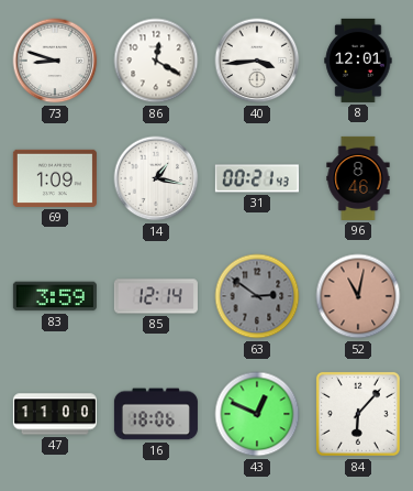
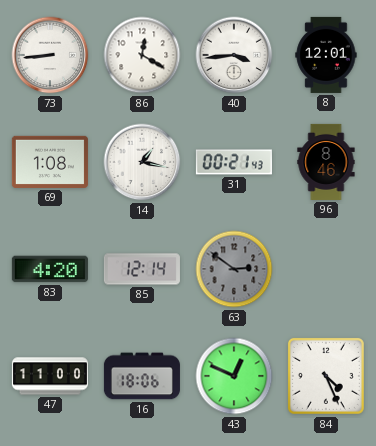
73: 8:48 -> 8:44 (50, 55)
69: 1:09 -> 1:08 (50, 162)
83: 3:59 -> 4:20 (50, 269)
52: 11:02 -> none (358, 296)
84: 6:07 -> 4:26 (326, 376)
